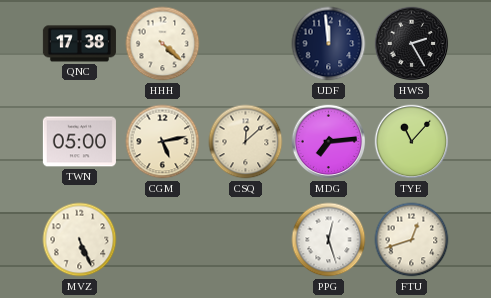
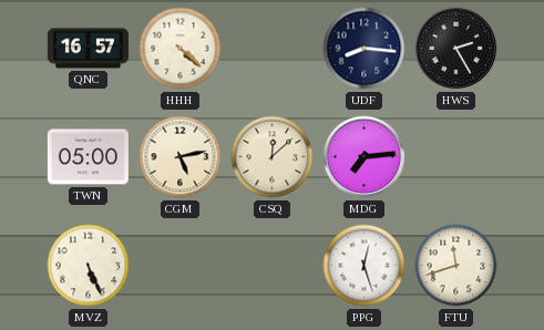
QNC: 17:38 -> 16:57 (88, 49)
UDF: 11:59 -> 8:16 (365, 49)
TYE: 11:07 -> none (412, 142)
FTU: 12:42 -> 11:42 (456, 266)
